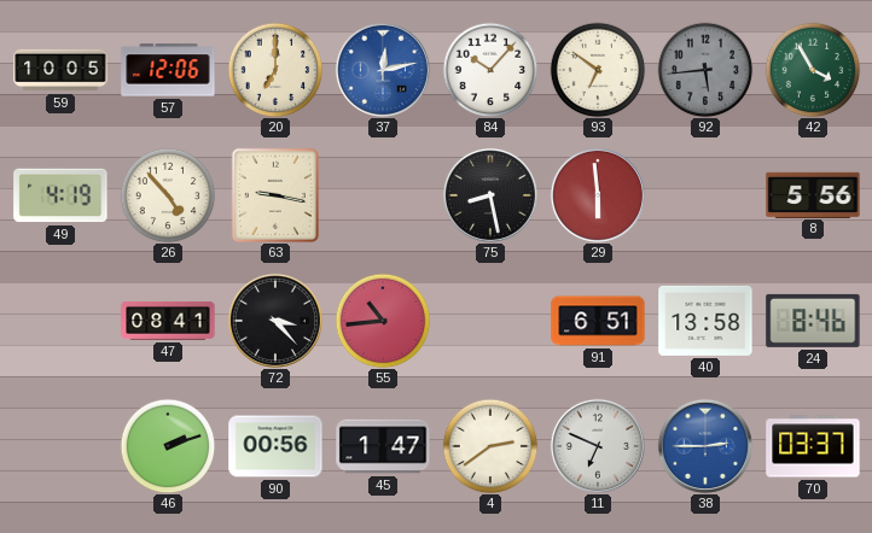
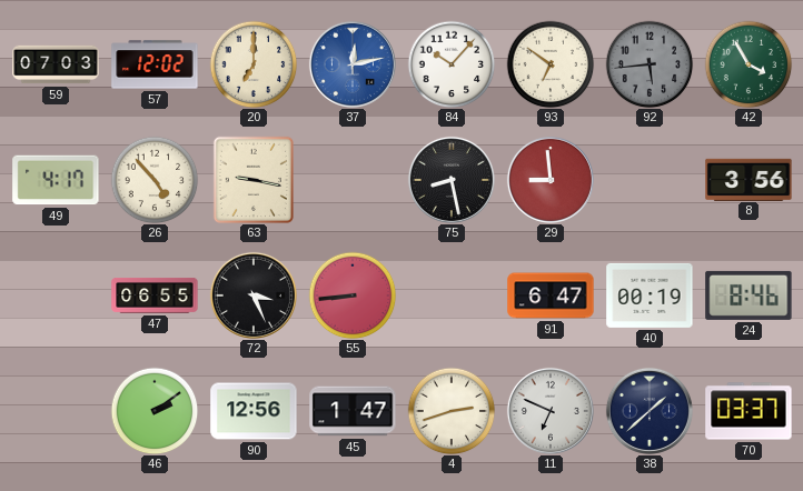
59: 10:05 -> 07:03 (56, 64)
57: 12:06 -> 12:02 (155, 64)
49: 4:19 -> 4:17 (56, 180)
29: 5:59 -> 8:59 (551, 180)
8: 5:56 -> 3:56 (749, 179)
47: 08:41 -> 06:55 (155, 297)
72: 3:23 -> 3:26 (254, 295)
55: 10:44 -> 8:44 (353, 295)
91: 6:51 -> 6:47 (551, 295)
40: 13:58 -> 00:19 (650, 295)
46: 2:12 -> 2:09 (155, 411)
90: 00:56 -> 12:56 (254, 411)
4: 2:39 -> 2:42 (452, 411)
38: 2:45 -> 1:38 (650, 411)
38 dial: blue -> navy (650, 411)
